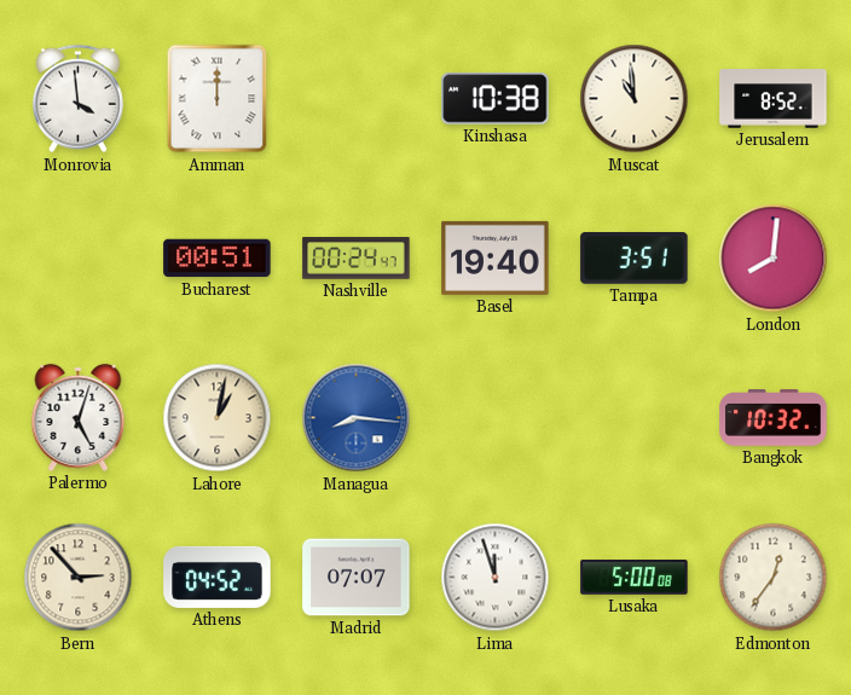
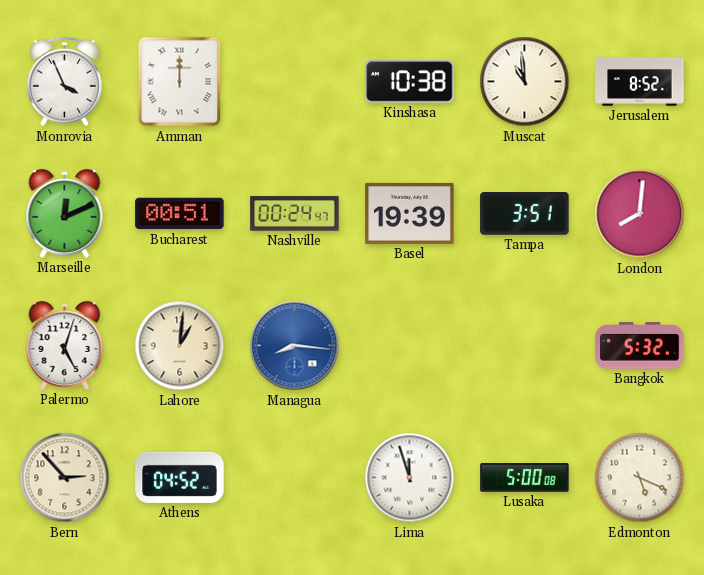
Monrovia: 3:59 -> 3:56 (64, 82)
Marseille: none -> 12:11 (65, 213)
Basel: 19:40 -> 19:39 (410, 213)
Lahore: 1:02 -> 1:01 (180, 346)
Bangkok: 10:32 -> 5:32 (640, 346)
Madrid: 07:07 -> none (357, 578)
Edmonton: 12:36 -> 5:19 (640, 478)
